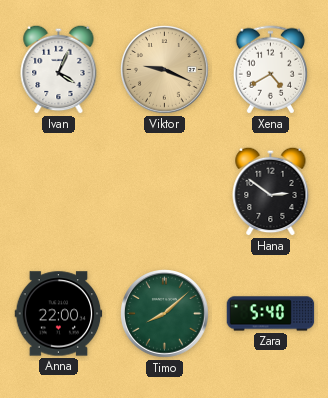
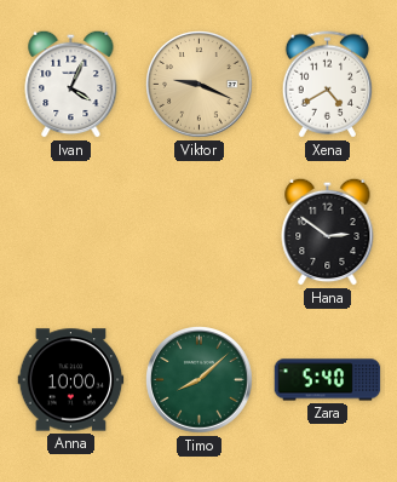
Anna: 22:00 -> 10:00 (71, 380)
